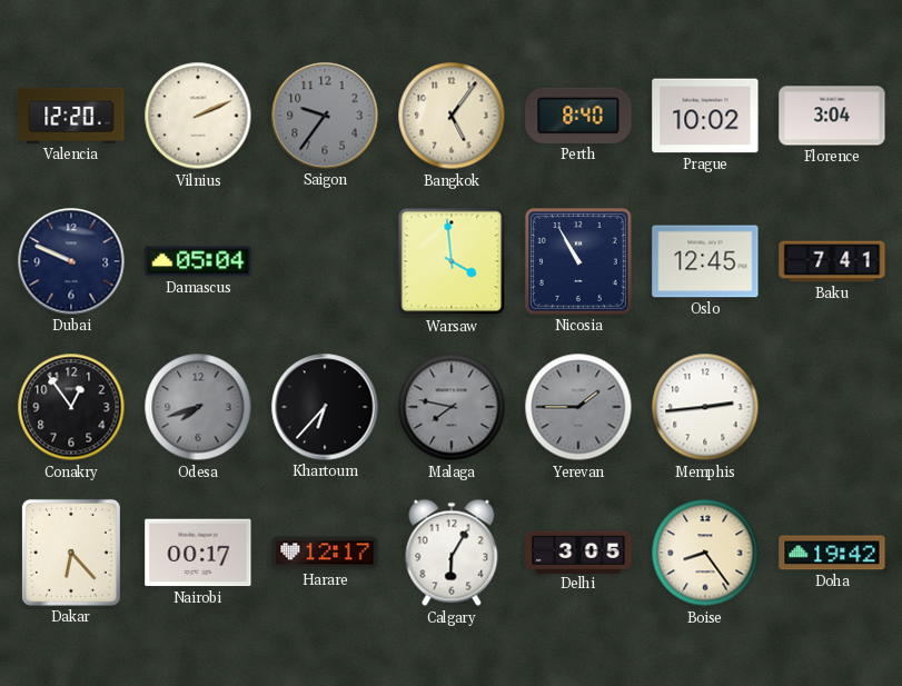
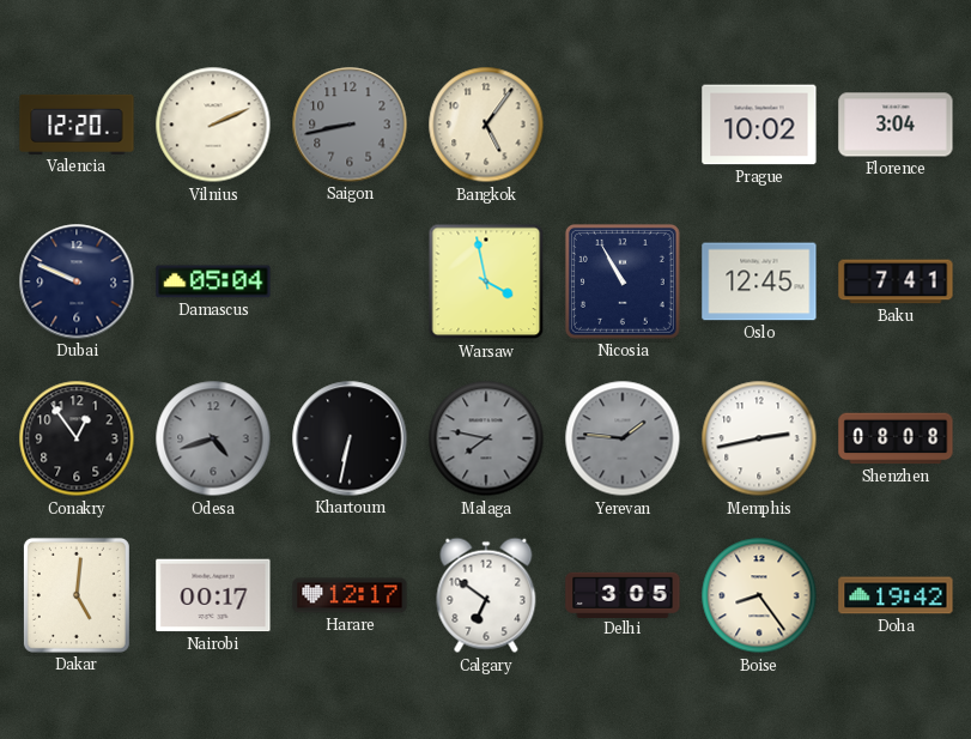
Saigon: 9:36 -> 8:43 (350, 125)
Perth: 8:40 -> none (578, 116)
Warsaw: 3:59 -> 3:58 (486, 281)
Odesa: 7:42 -> 4:42 (213, 438)
Khartoum: 6:37 -> 6:32 (350, 438)
Yerevan: 1:45 -> 1:46 (623, 438)
Memphis: 2:44 -> 2:43 (759, 438)
Shenzhen: none -> 08:08 (896, 438)
Dakar: 6:23 -> 5:01 (77, 595)
Calgary: 6:05 -> 6:51 (486, 595)
